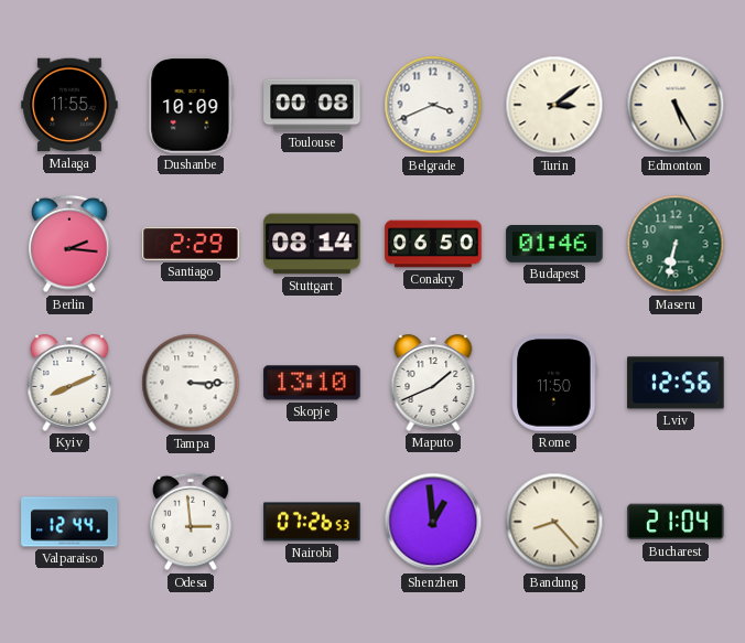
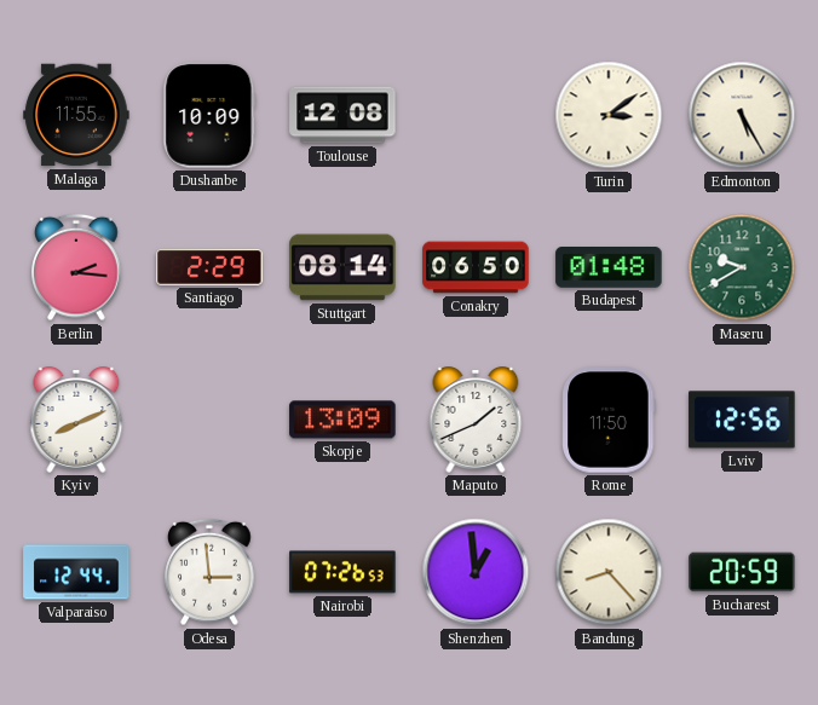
Toulouse: 00:08 -> 12:08 (342, 115)
Belgrade: 3:41 -> none (433, 105)
Budapest: 01:46 -> 01:48 (609, 267)
Maseru: 6:32 -> 9:40 (742, 267)
Tampa: 3:15 -> none (191, 383)
Skopje: 13:10 -> 13:09 (342, 420)
Bucharest: 21:04 -> 20:59 (742, 572)
